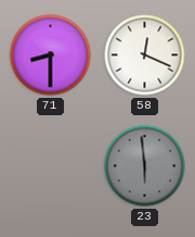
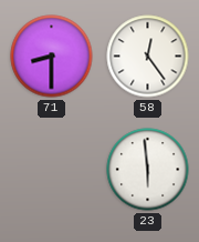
58: 12:19 -> 12:24 (148, 57)
23 dial: grey -> white (148, 170)
